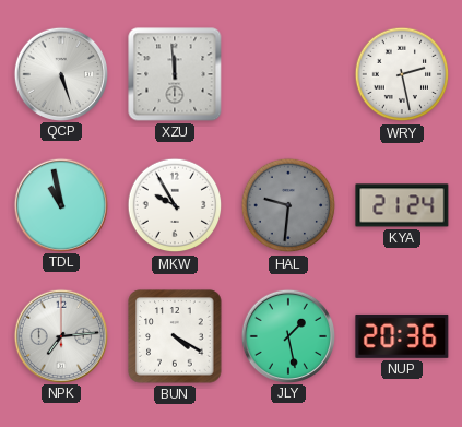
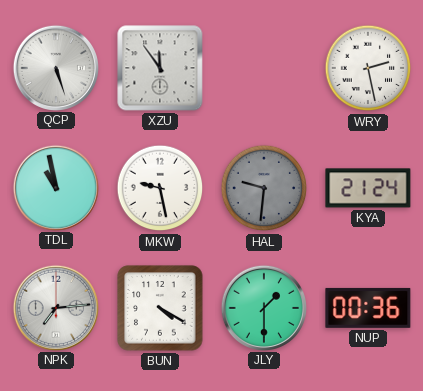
XZU: 11:59 -> 11:54 (160, 68)
MKW: 9:55 -> 9:28 (160, 188)
JLY: 1:28 -> 1:30 (263, 307)
NUP: 20:36 -> 00:36 (368, 308)
